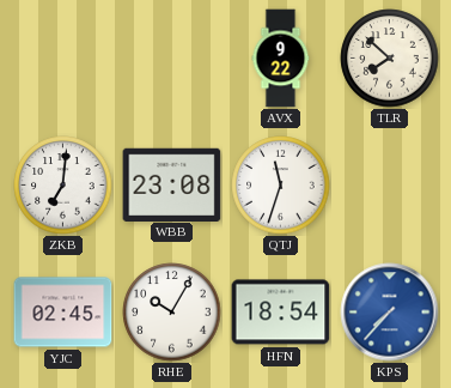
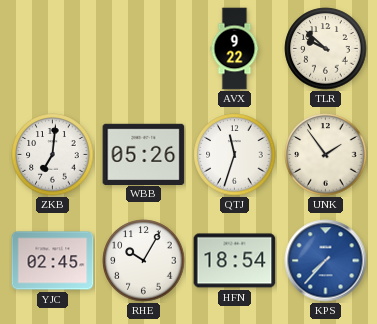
TLR: 7:52 -> 9:52 (326, 49)
WBB: 23:08 -> 05:26 (144, 154)
UNK: none -> 1:54 (326, 155)
